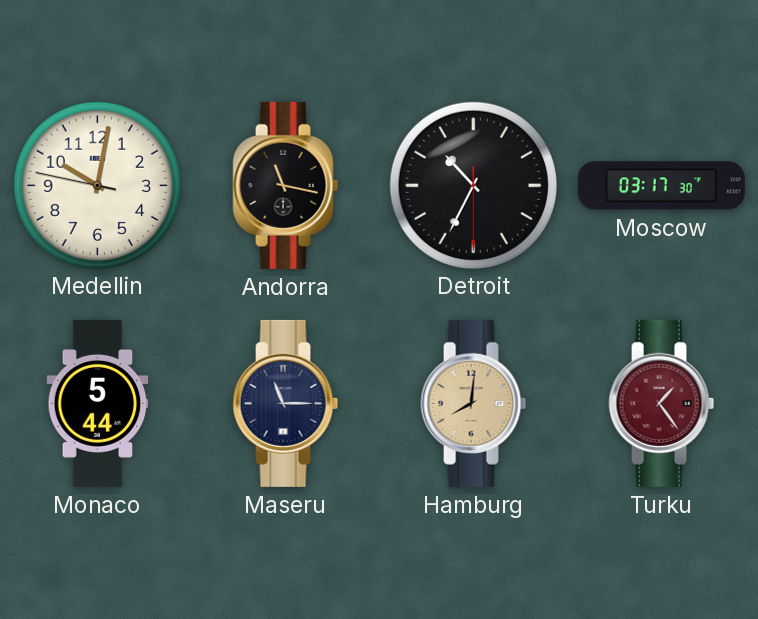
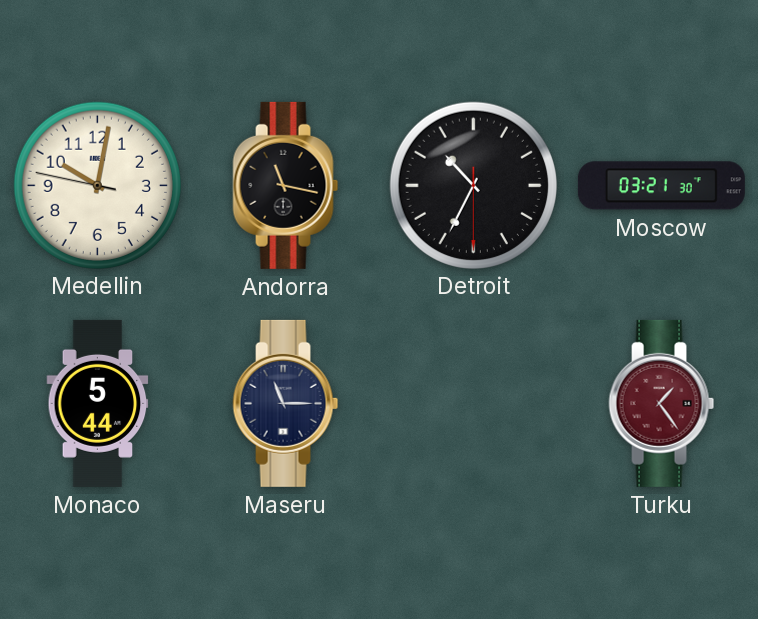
Moscow: 03:17 -> 03:21 (661, 186)
Hamburg: 8:01 -> none (474, 403)
